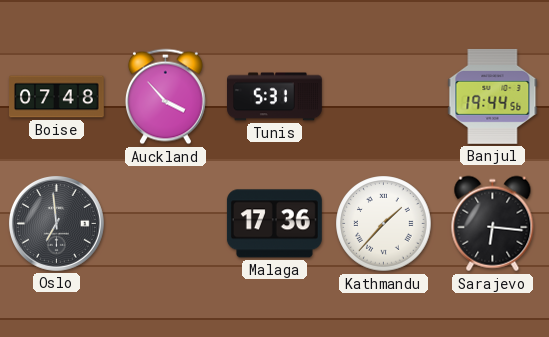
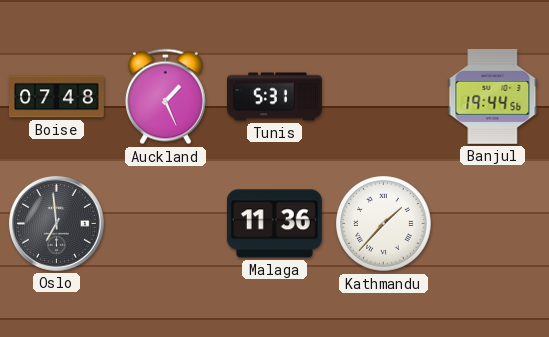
Auckland: 3:53 -> 1:26 (165, 97)
Malaga: 17:36 -> 11:36 (274, 224)
Sarajevo: 6:16 -> none (493, 224)
